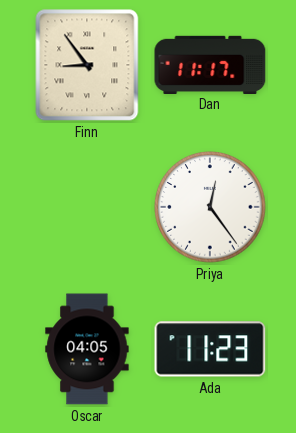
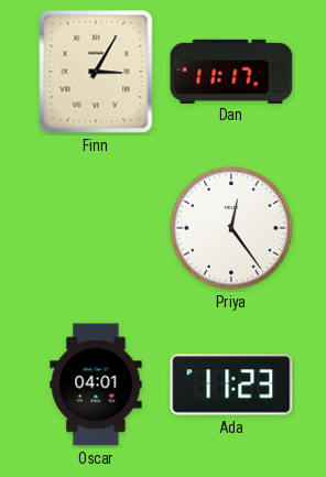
Finn: 8:54 -> 3:05 (96, 72)
Oscar: 04:05 -> 04:01 (96, 384)
